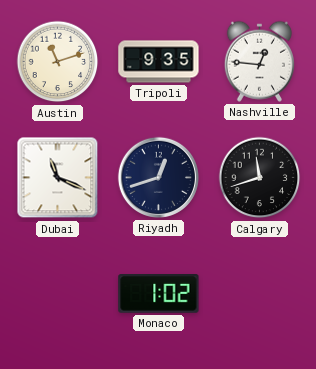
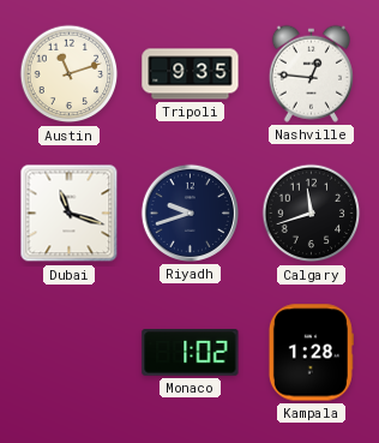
Dubai: 11:19 -> 11:18 (70, 214)
Riyadh: 12:42 -> 9:42 (189, 212)
Kampala: none -> 1:28 (311, 353)
